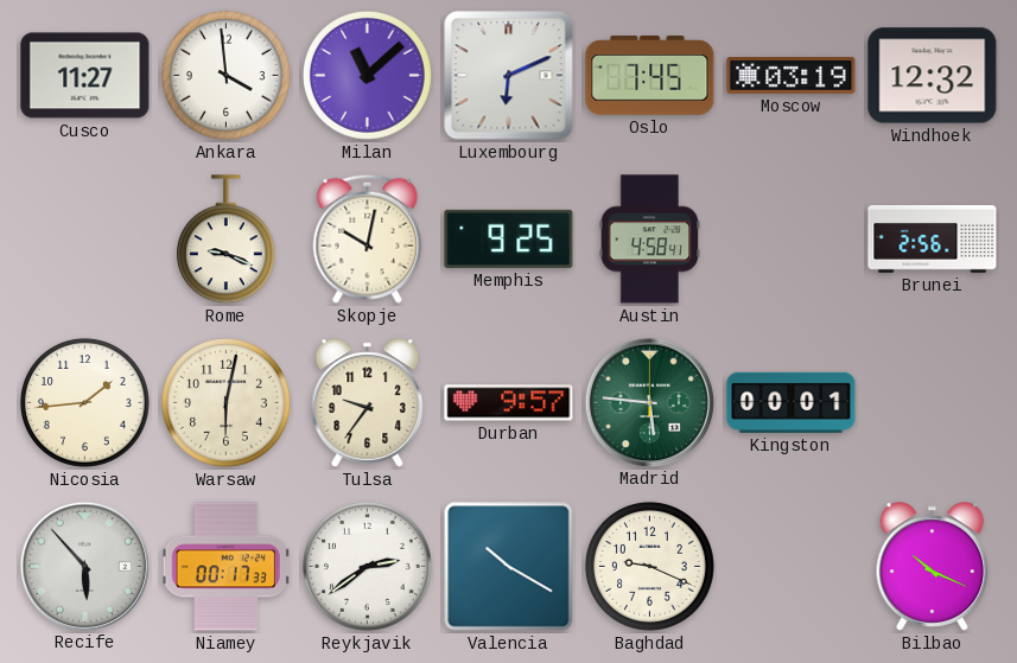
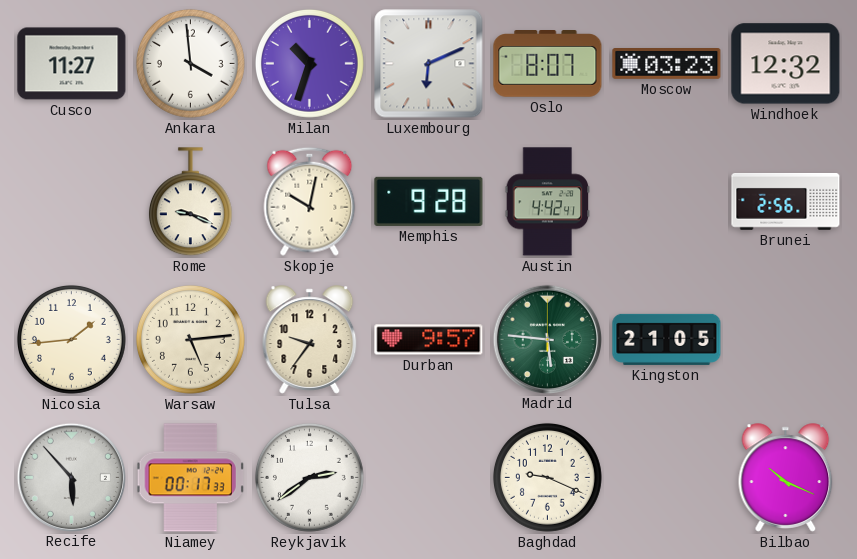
Milan: 11:08 -> 10:33 (309, 63)
Oslo: 7:45 -> 8:07 (548, 64)
Moscow: 03:19 -> 03:23 (667, 64)
Memphis: 9:25 -> 9:28 (429, 201)
Austin: 4:58 -> 4:42 (548, 202)
Warsaw: 6:02 -> 5:14 (190, 339)
Kingston: 00:01 -> 21:05 (667, 339)
Valencia: 10:20 -> none (509, 567)
